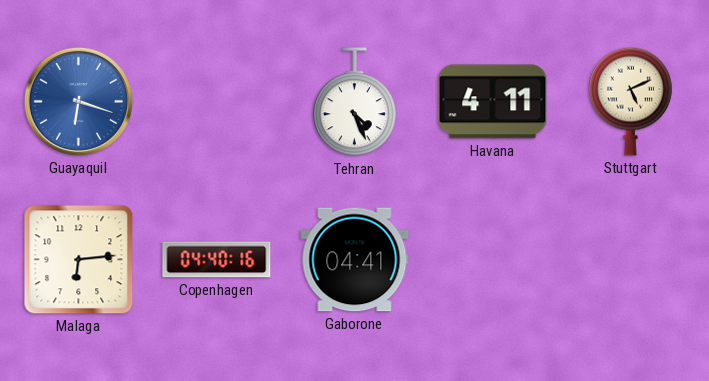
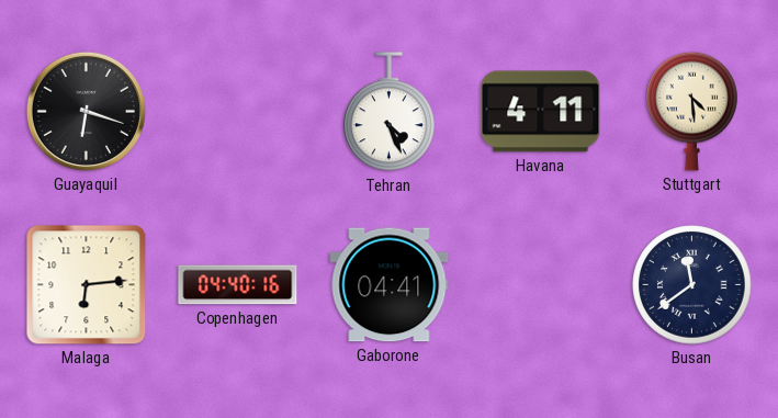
Guayaquil dial: blue -> black (86, 111)
Stuttgart: 5:11 -> 4:29 (692, 111)
Busan: none -> 11:39 (692, 285)
